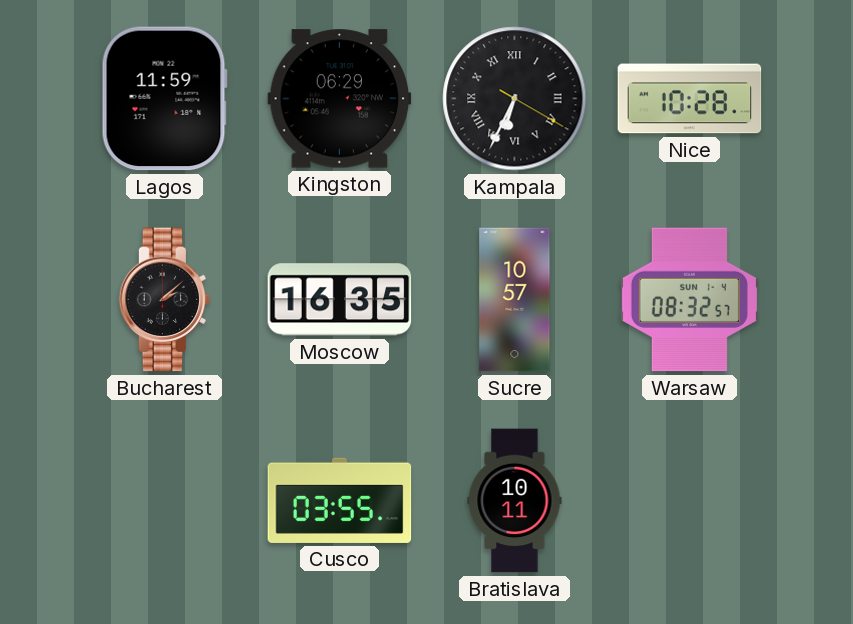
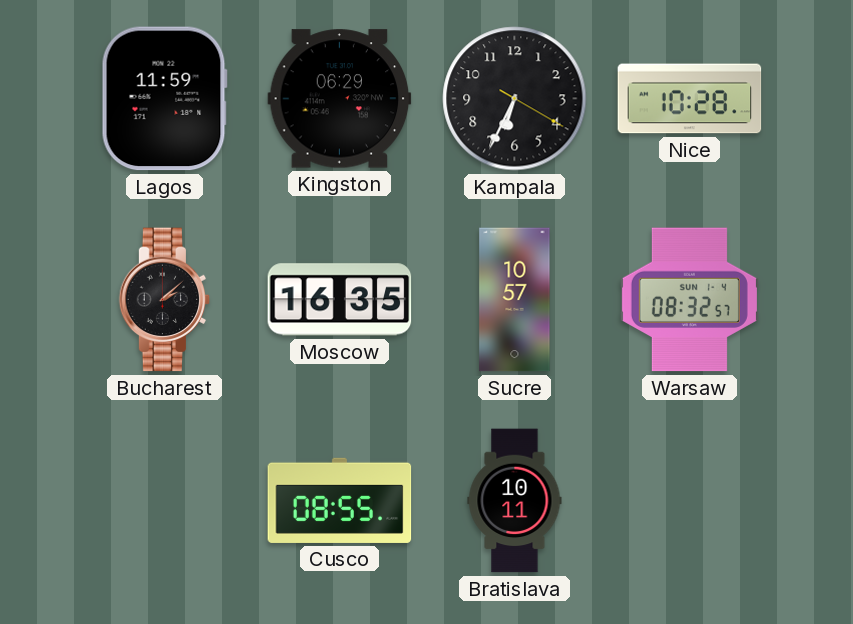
Kampala numerals: Roman -> Arabic (515, 99)
Cusco: 03:55 -> 08:55 (340, 500)
